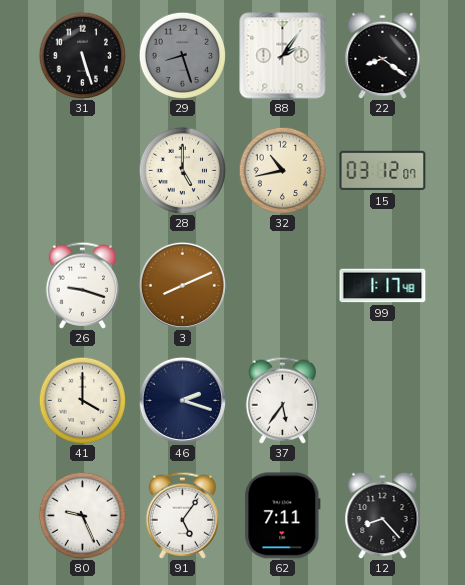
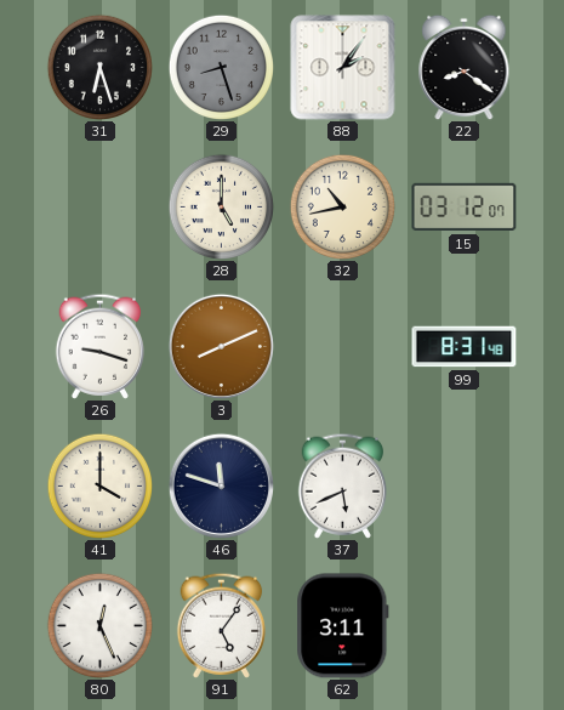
31: 5:27 -> 6:27 (99, 67)
99: 1:17 -> 8:31 (465, 347)
46: 2:18 -> 11:48 (221, 485)
37: 5:36 -> 5:41 (342, 485)
80: 9:26 -> 12:26 (99, 625)
62: 7:11 -> 3:11 (343, 626)
12: 8:23 -> none (383, 515)
